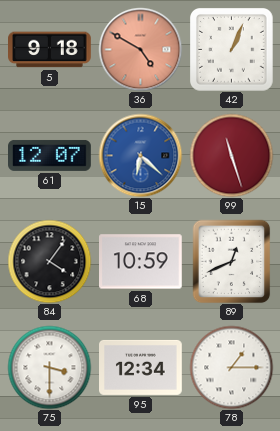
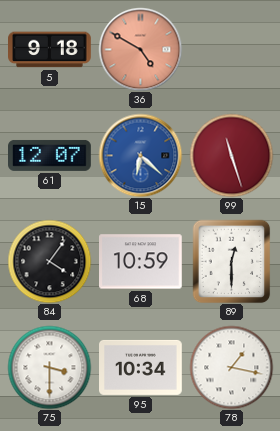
42: 1:04 -> none (231, 49)
89: 12:41 -> 12:30 (232, 261)
95: 12:34 -> 10:34 (141, 367)
78: 1:15 -> 1:17 (231, 367)
